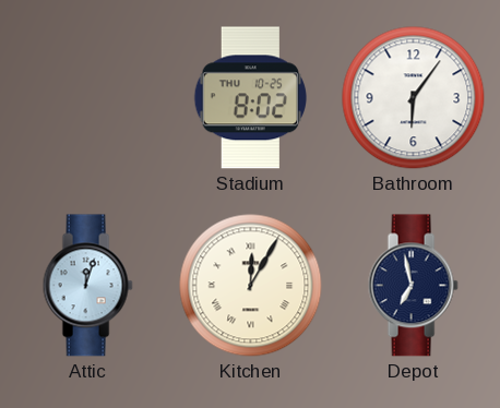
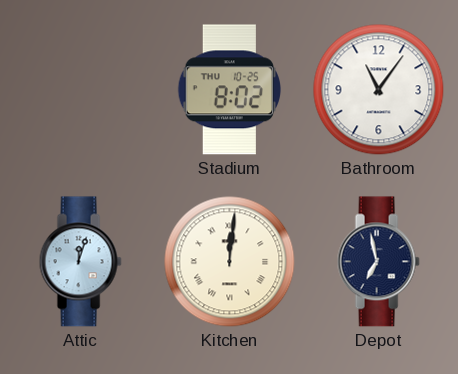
Bathroom: 6:06 -> 11:06 (379, 90)
Kitchen: 12:05 -> 12:01 (230, 262)
